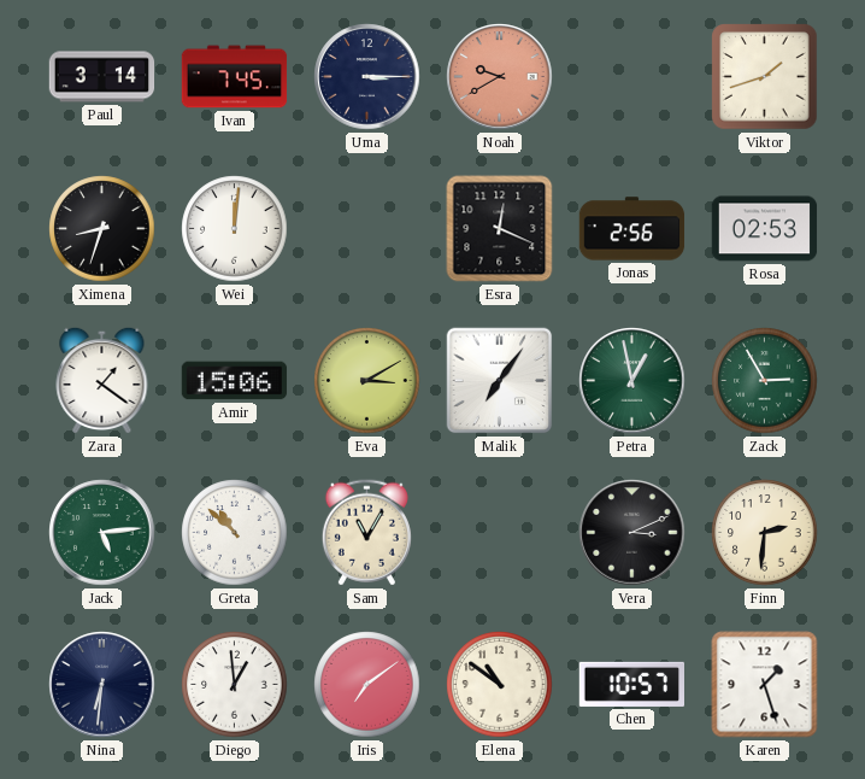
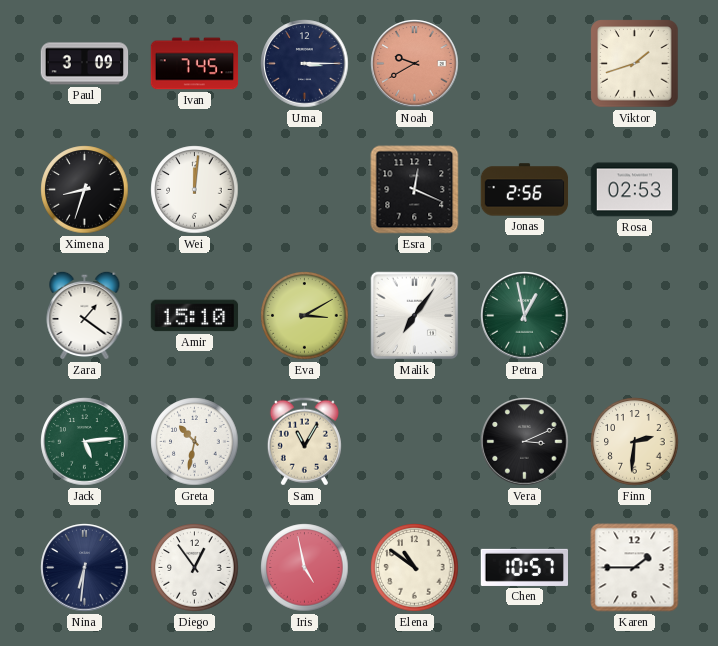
Paul: 3:14 -> 3:09 (85, 64)
Amir: 15:06 -> 15:10 (195, 316)
Zack: 2:55 -> none (765, 381)
Greta: 10:52 -> 10:32 (195, 442)
Diego: 12:59 -> 12:54 (195, 568)
Iris: 7:09 -> 4:58 (305, 568)
Karen: 1:27 -> 1:45 (635, 568)
